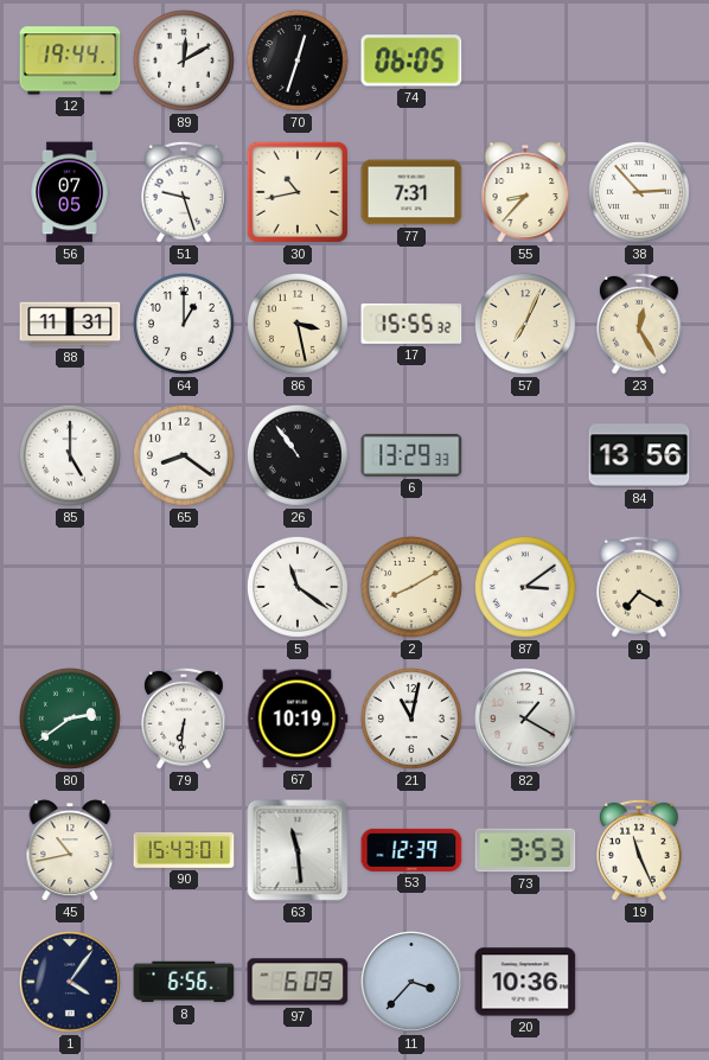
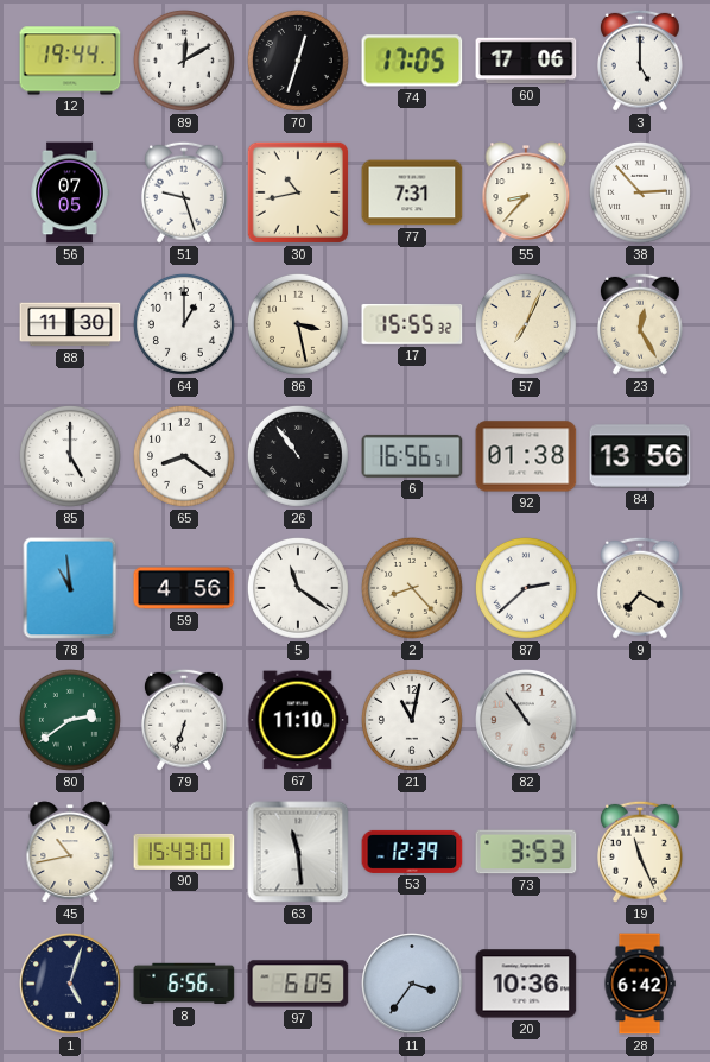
74: 06:05 -> 17:05 (412, 61)
60: none -> 17:06 (526, 61)
3: none -> 5:00 (640, 61)
88: 11:31 -> 11:30 (70, 324)
6: 13:29 -> 16:56 (412, 456)
92: none -> 01:38 (526, 456)
78: none -> 10:59 (70, 588)
59: none -> 4:56 (184, 588)
2: 8:10 -> 8:23 (412, 588)
87: 3:09 -> 2:38 (526, 588)
79: 6:31 -> 6:33 (184, 720)
67: 10:19 -> 11:10 (298, 720)
82: 1:20 -> 10:54 (527, 721)
1: 4:06 -> 5:03 (71, 985)
97: 6:09 -> 6:05 (298, 984)
11: 3:37 -> 3:36 (413, 985)
28: none -> 6:42 (640, 984)
